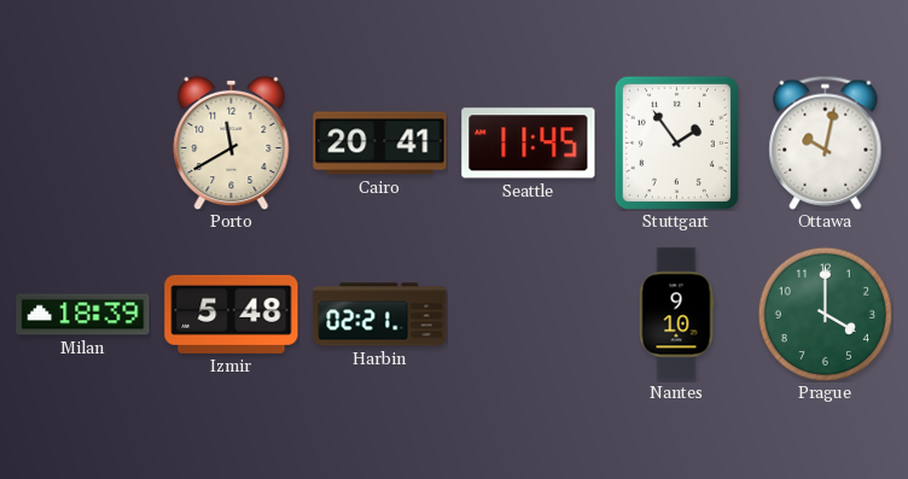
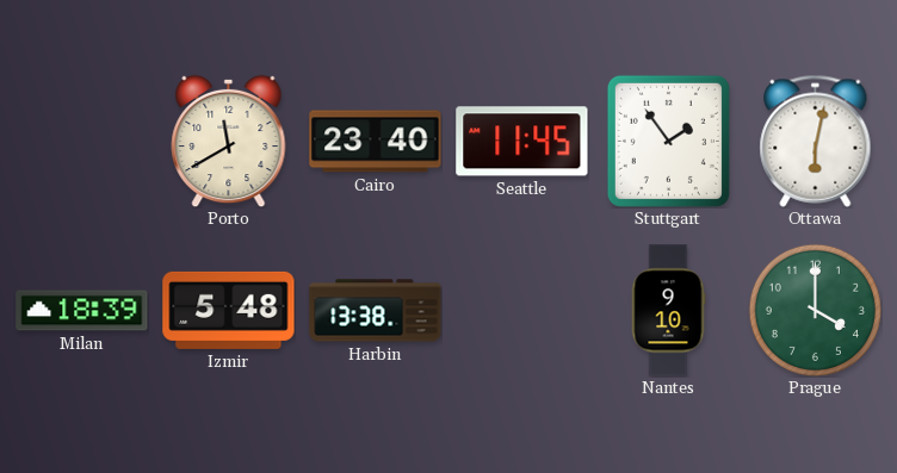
Cairo: 20:41 -> 23:40 (376, 142)
Ottawa: 10:02 -> 6:02 (816, 141)
Harbin: 02:21 -> 13:38 (376, 311)
